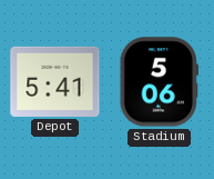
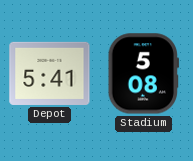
Stadium: 5:06 -> 5:08 (143, 74)
